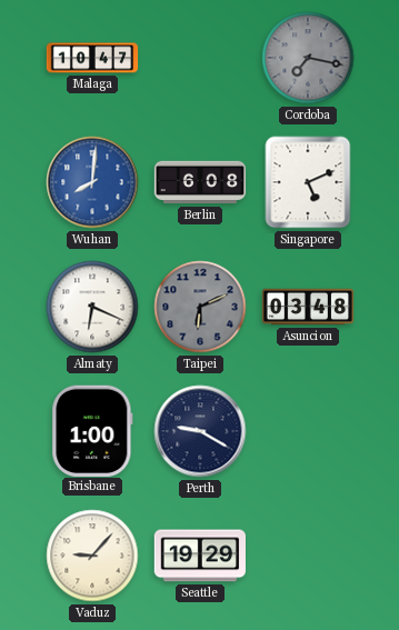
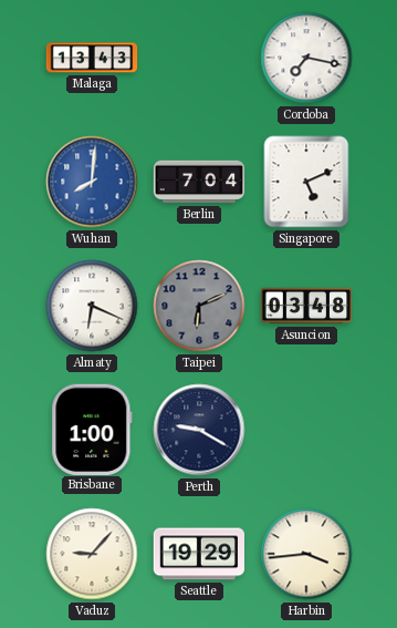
Malaga: 10:47 -> 13:43 (92, 58)
Cordoba dial: grey -> white (306, 58)
Berlin: 6:08 -> 7:04 (199, 182)
Harbin: none -> 3:44 (306, 554)
